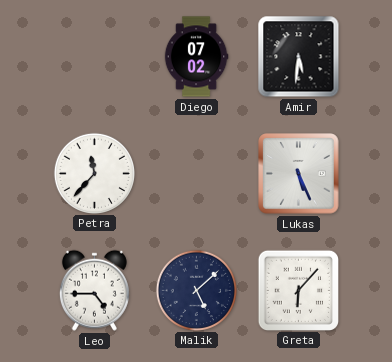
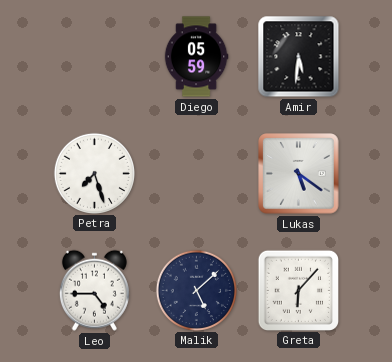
Diego: 07:02 -> 05:59 (196, 57)
Petra: 11:37 -> 7:27 (94, 173)
Lukas: 5:26 -> 5:21 (299, 174)
